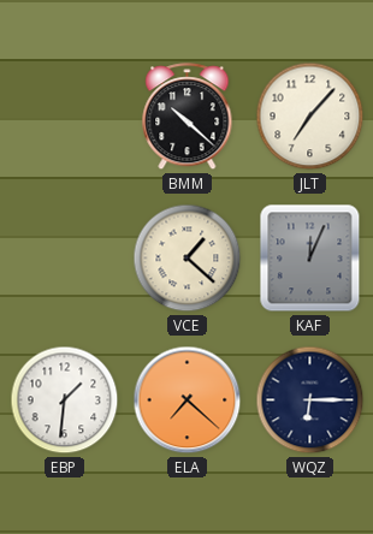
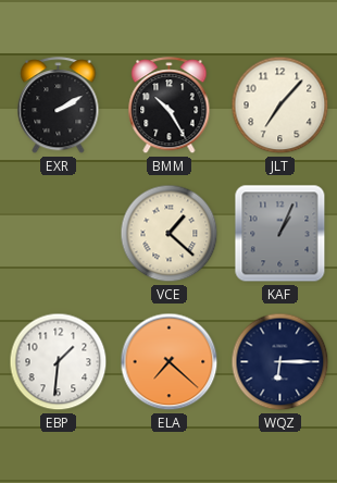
EXR: none -> 2:10 (59, 106)
BMM: 10:22 -> 10:25 (170, 106)
KAF: 12:04 -> 1:04 (280, 234)
